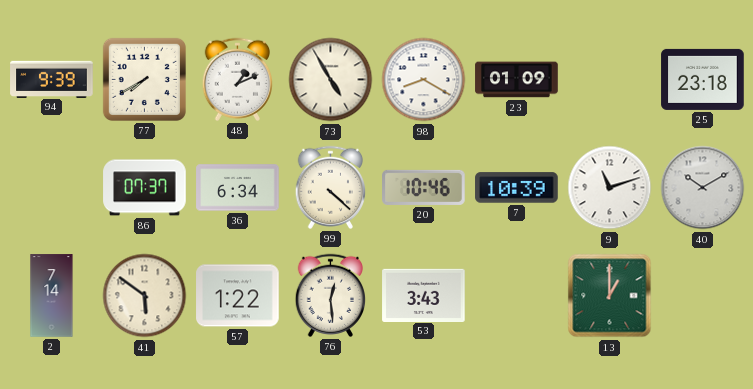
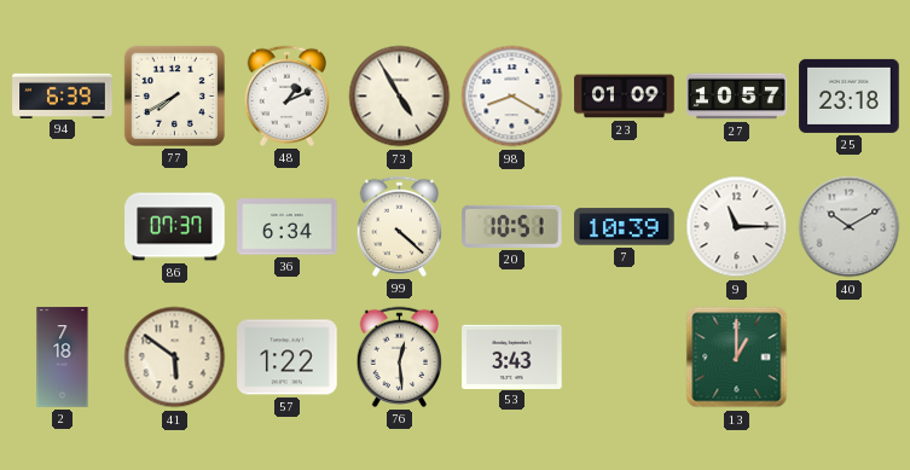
94: 9:39 -> 6:39 (63, 95)
27: none -> 10:57 (737, 97)
20: 10:46 -> 10:51 (512, 226)
9: 11:12 -> 11:15 (737, 227)
2: 7:14 -> 7:18 (63, 358)
